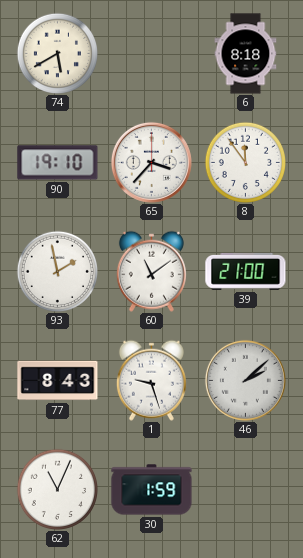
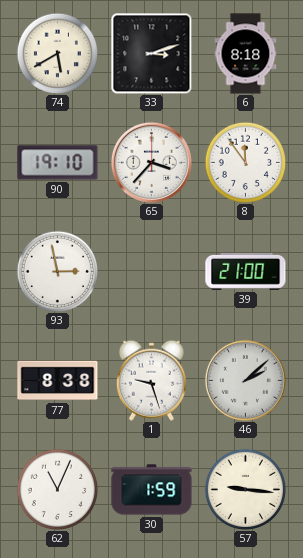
33: none -> 3:12 (151, 53)
93: 1:58 -> 2:58 (57, 271)
60: 11:09 -> none (151, 271)
77: 8:43 -> 8:38 (58, 381)
57: none -> 9:16 (245, 489)
